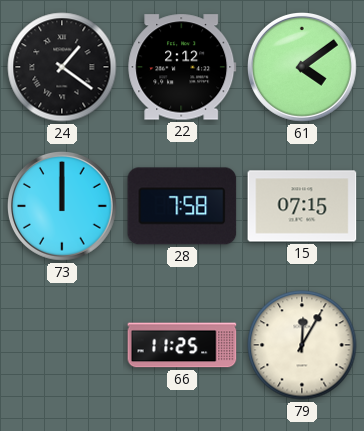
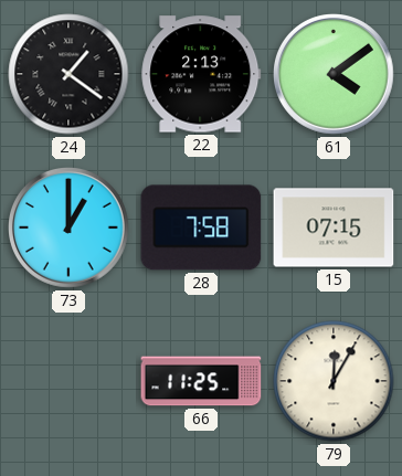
22: 2:12 -> 2:13 (201, 74)
73: 12:00 -> 1:00 (70, 229)
